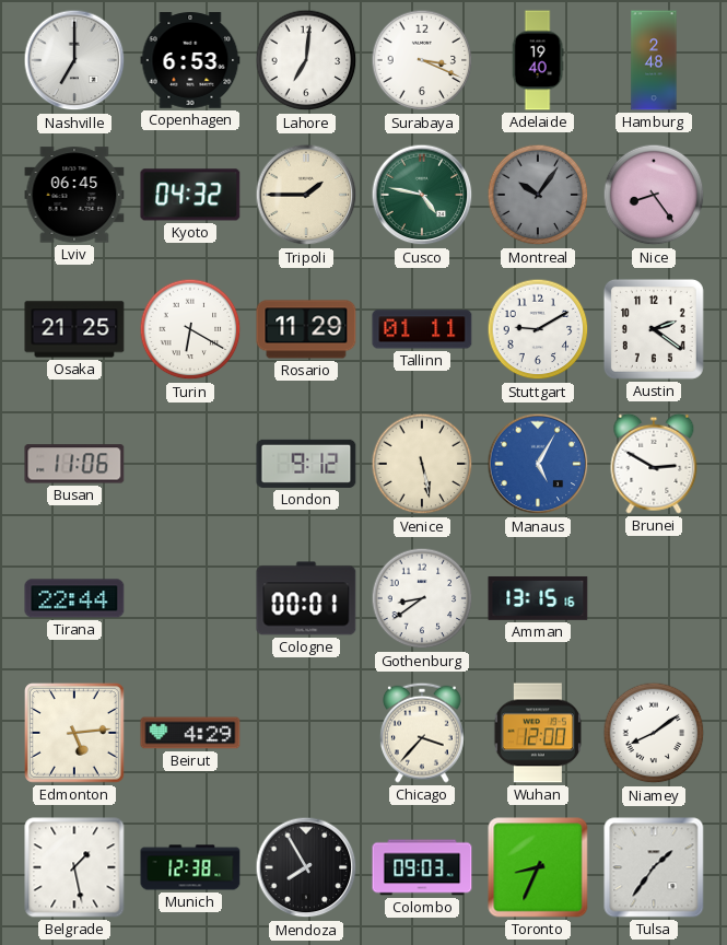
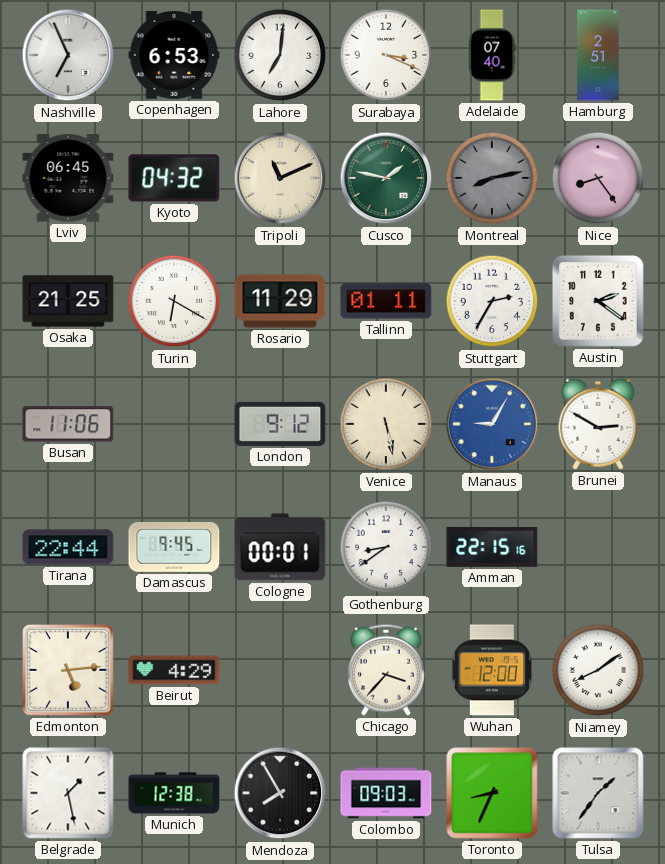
Nashville: 7:00 -> 6:56 (68, 55)
Adelaide: 19:40 -> 07:40 (492, 55)
Hamburg: 2:48 -> 2:51 (598, 55)
Tripoli: 1:45 -> 11:11 (280, 178)
Cusco: 4:47 -> 1:47 (386, 178)
Montreal: 10:06 -> 8:13 (492, 178)
Stuttgart: 9:10 -> 2:35 (492, 301)
Manaus: 5:05 -> 9:05 (492, 424)
Damascus: none -> 9:45 (174, 548)
Amman: 13:15 -> 22:15 (492, 547)
